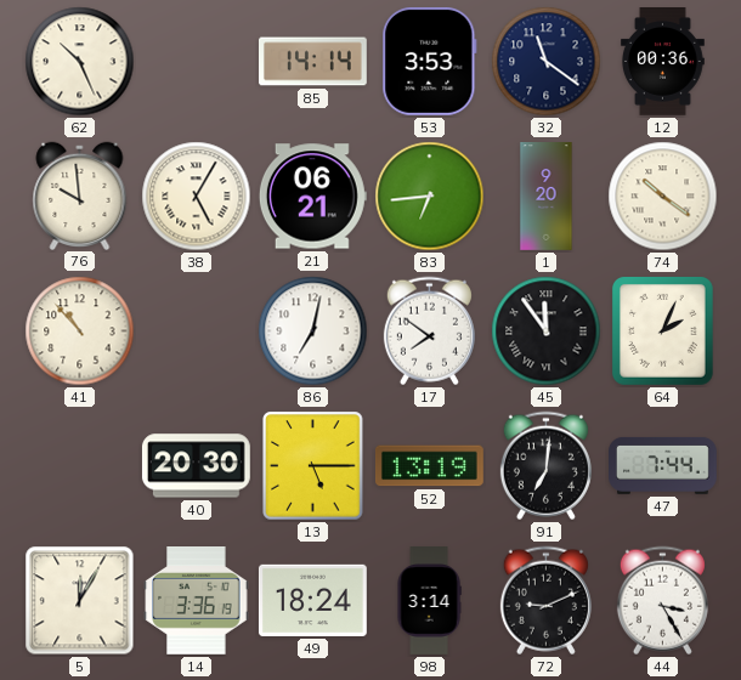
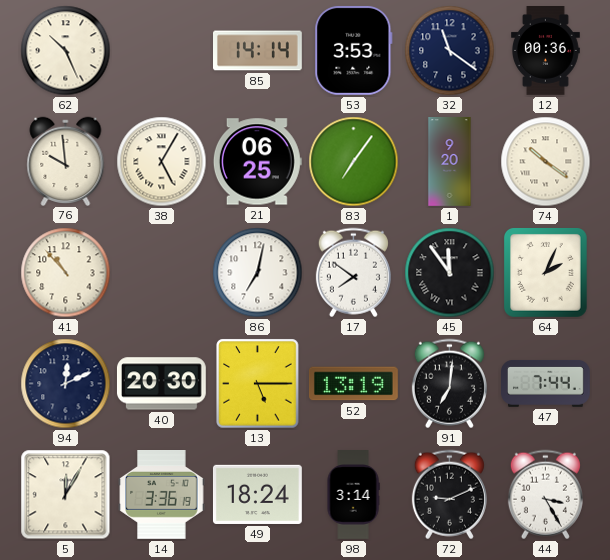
21: 06:21 -> 06:25 (257, 162)
83: 6:44 -> 7:06 (354, 162)
94: none -> 12:11 (66, 384)
